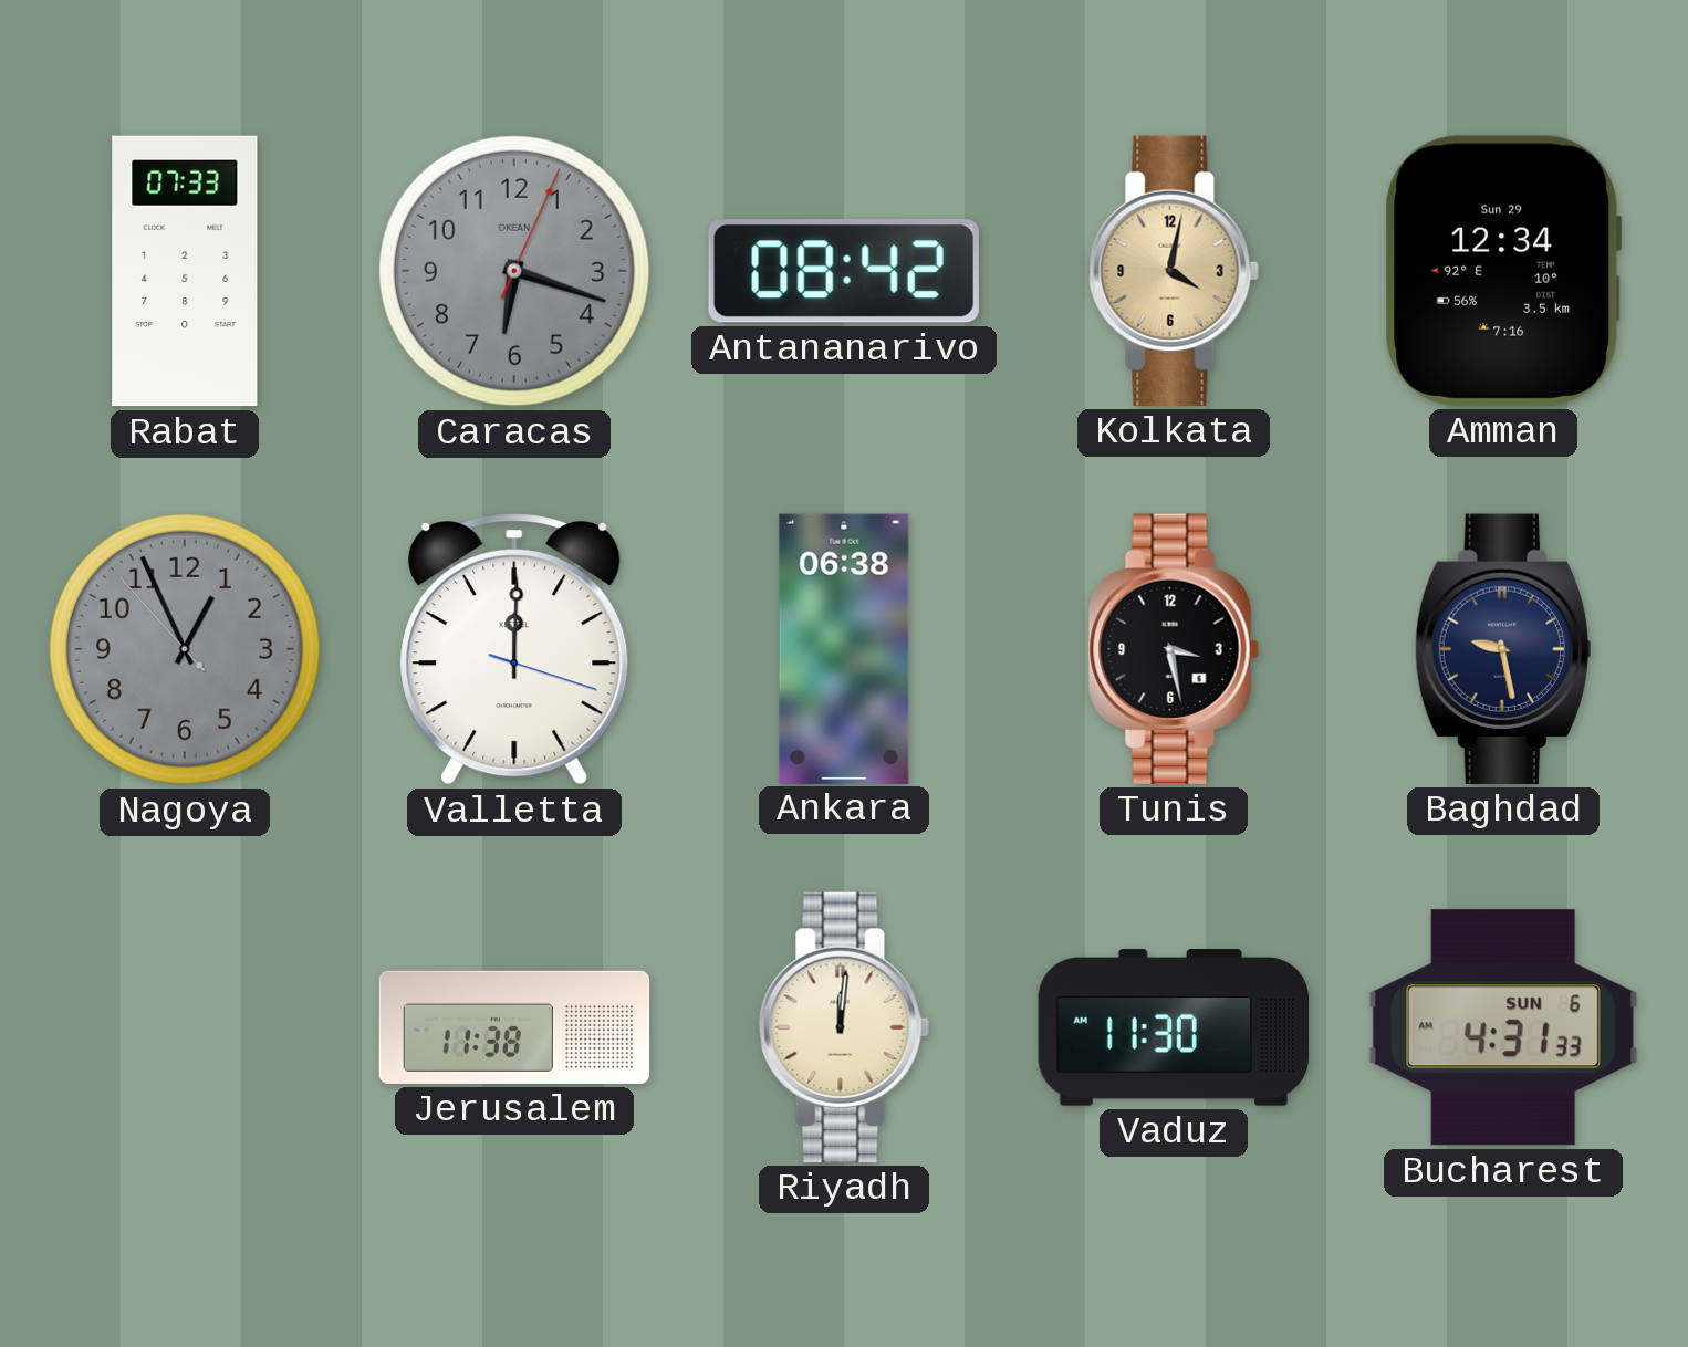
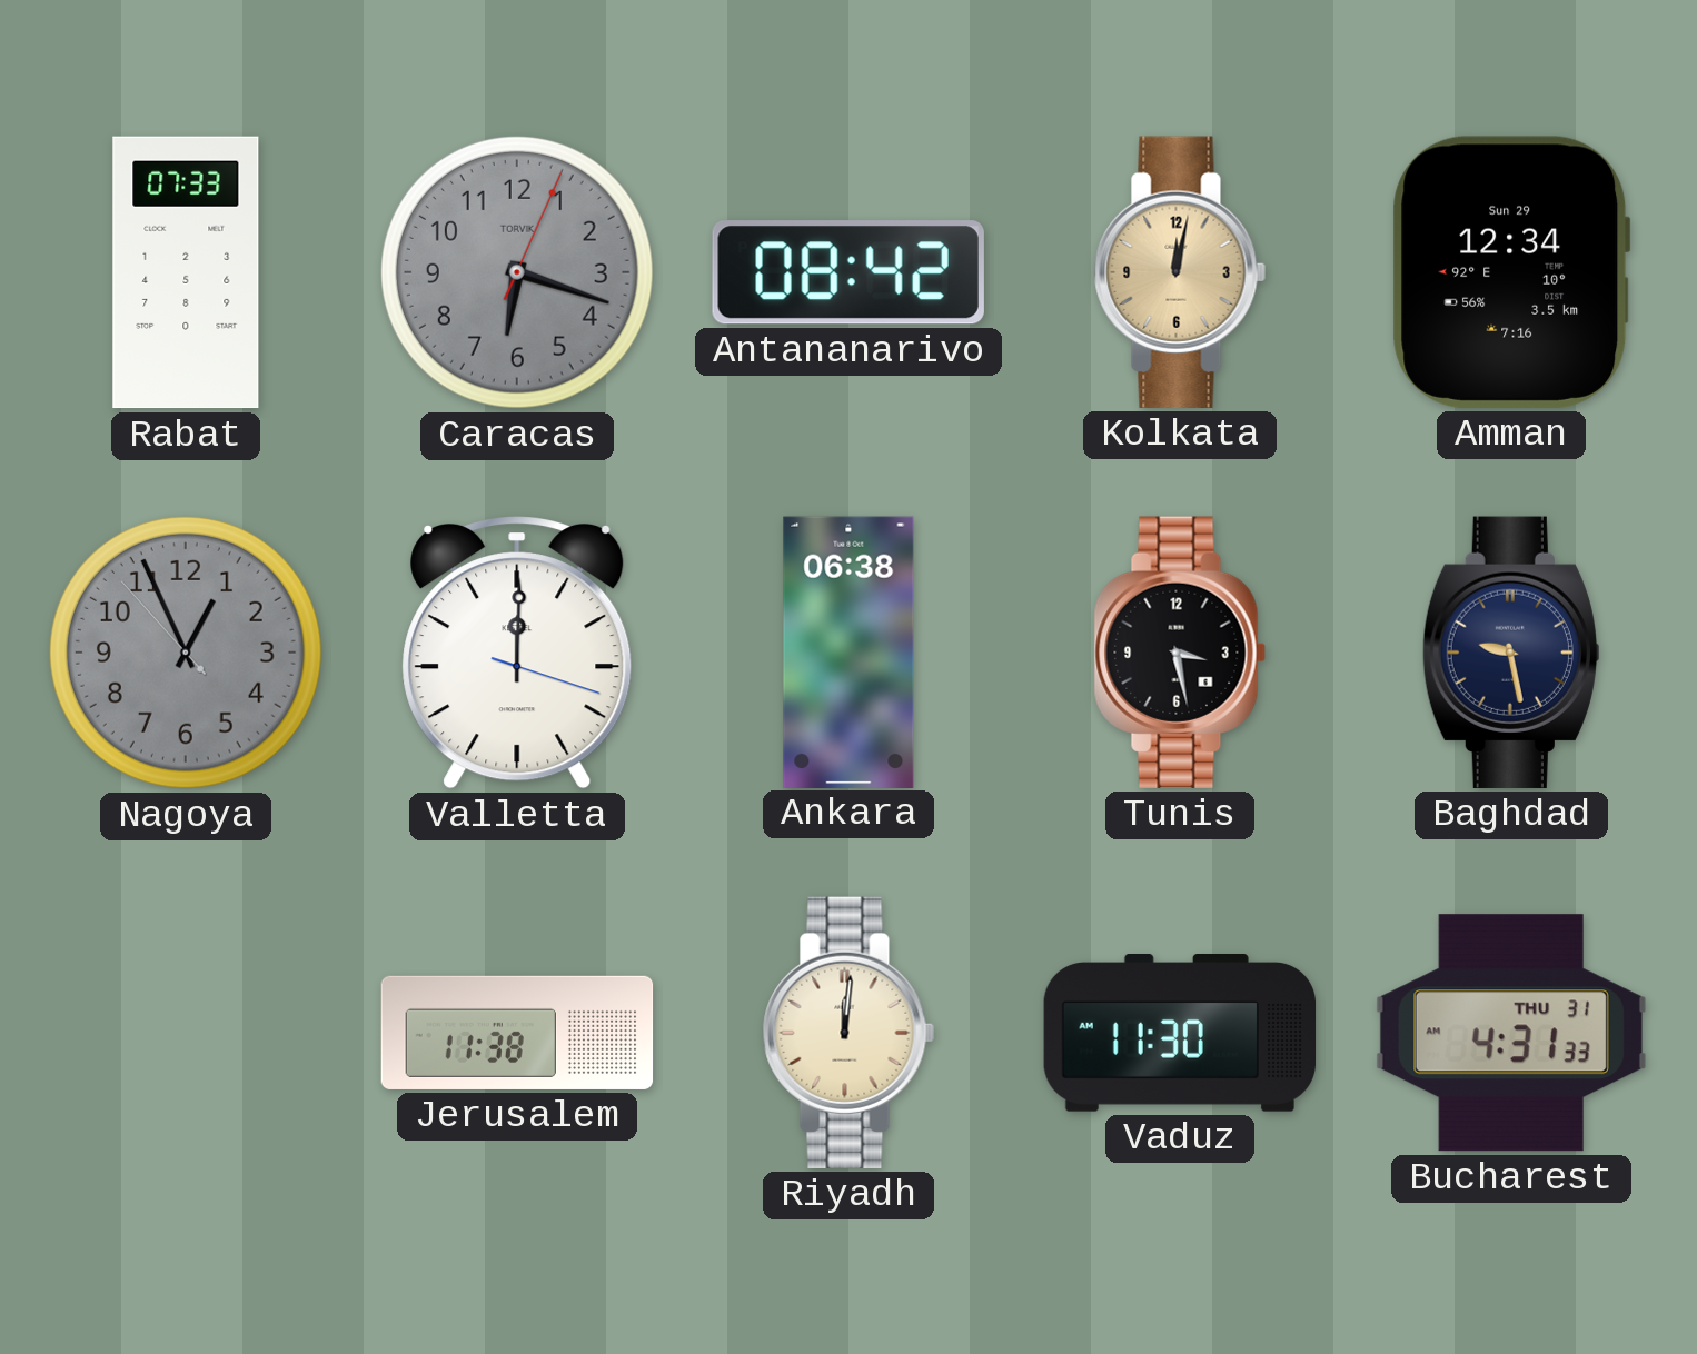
Caracas brand: OKEAN -> TORVIK (517, 272)
Kolkata: 4:02 -> 12:02 (1180, 272)
Bucharest date: SUN 6 -> THU 31 (1511, 1033)
